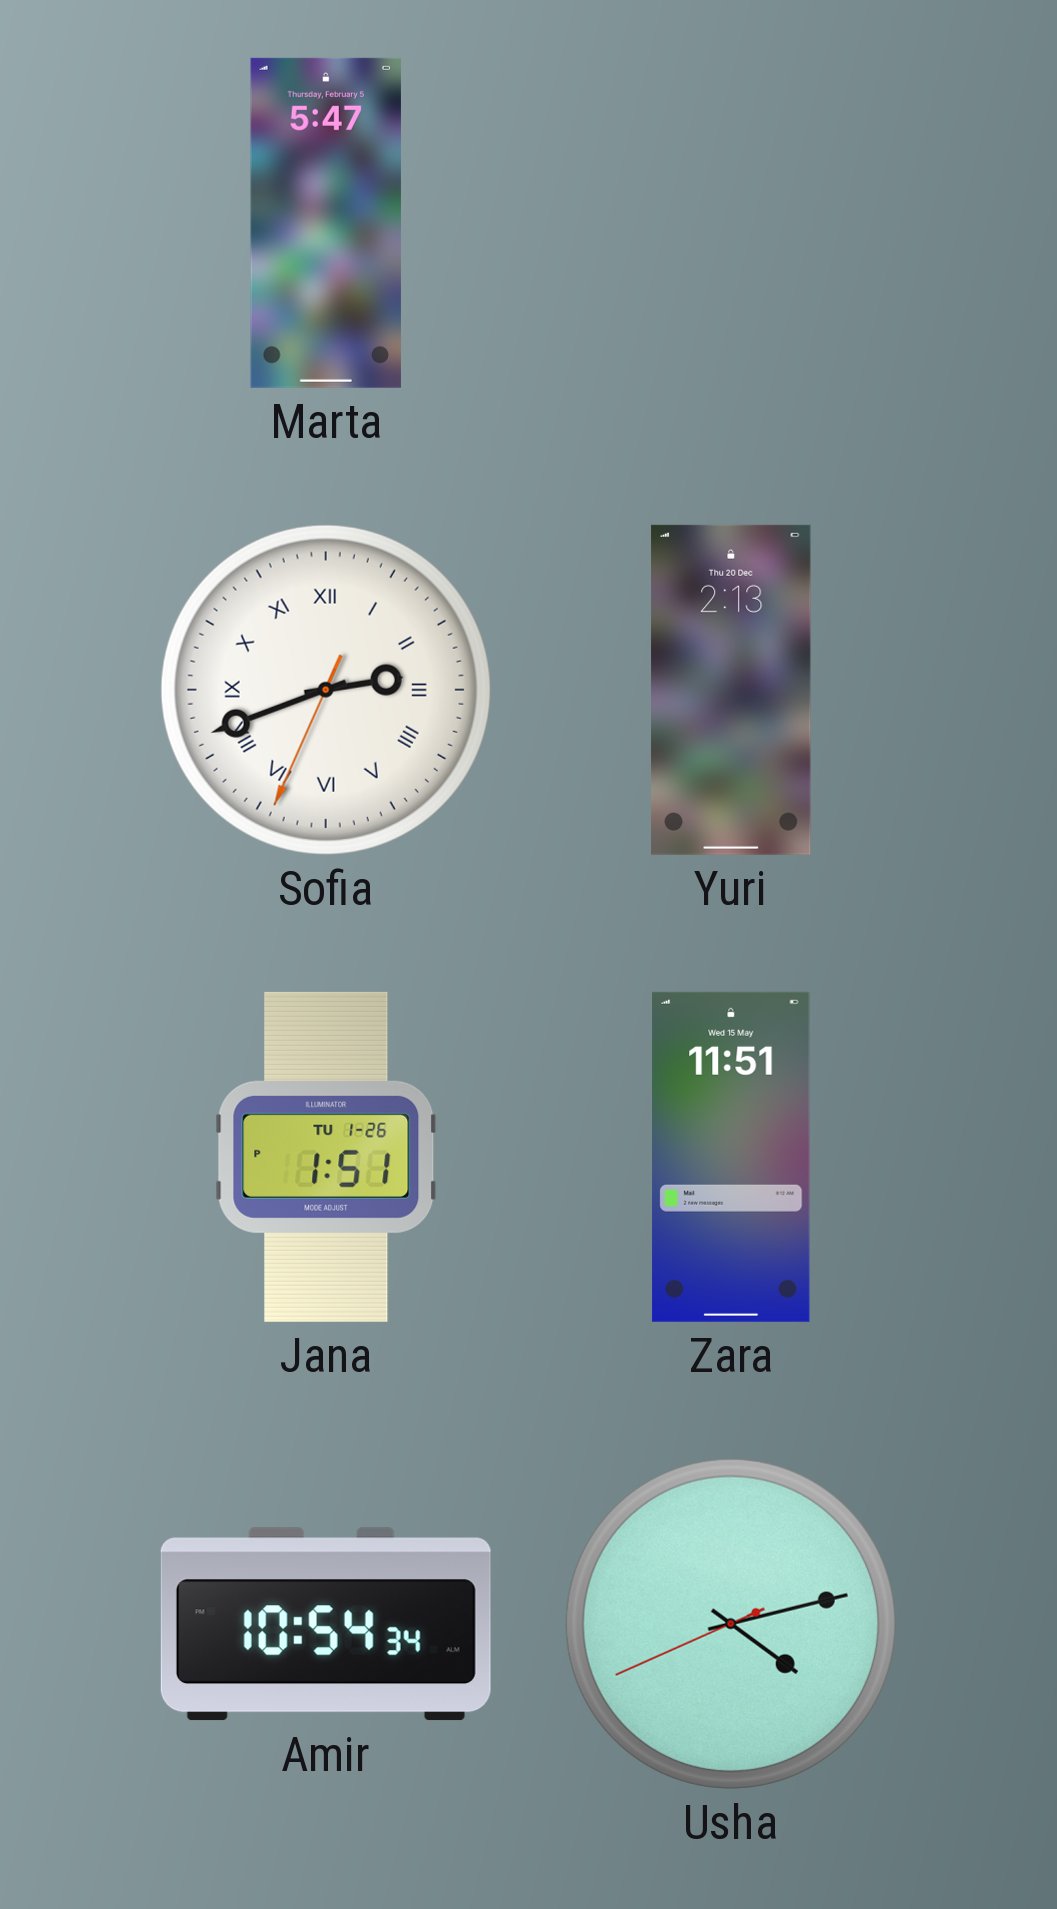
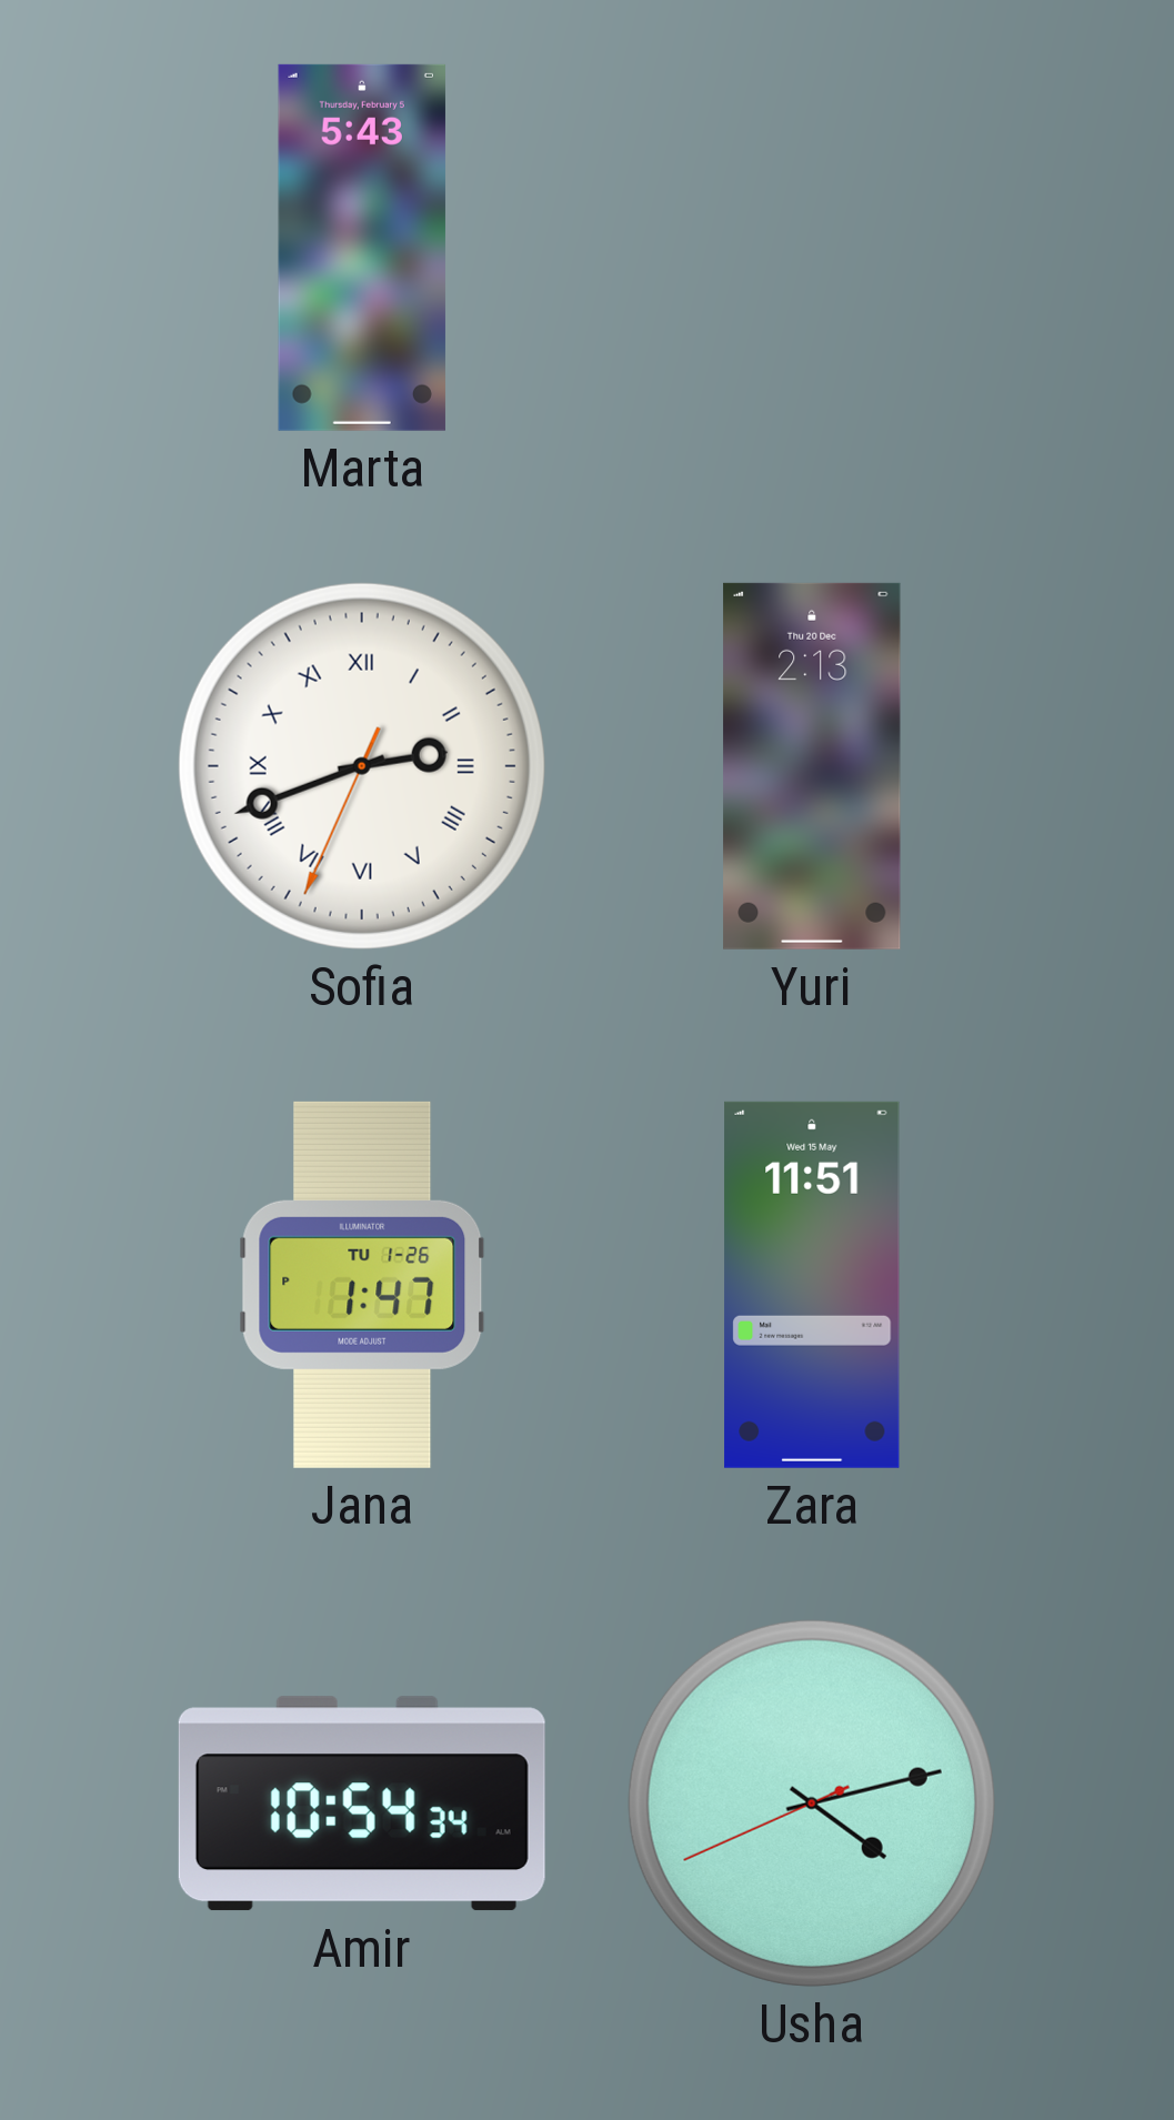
Marta: 5:47 -> 5:43 (362, 248)
Jana: 1:51 -> 1:47 (362, 1285)
